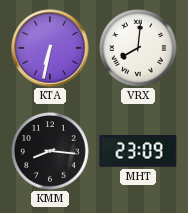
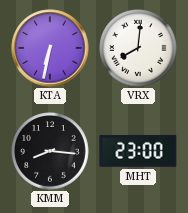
MHT: 23:09 -> 23:00 (138, 151)
